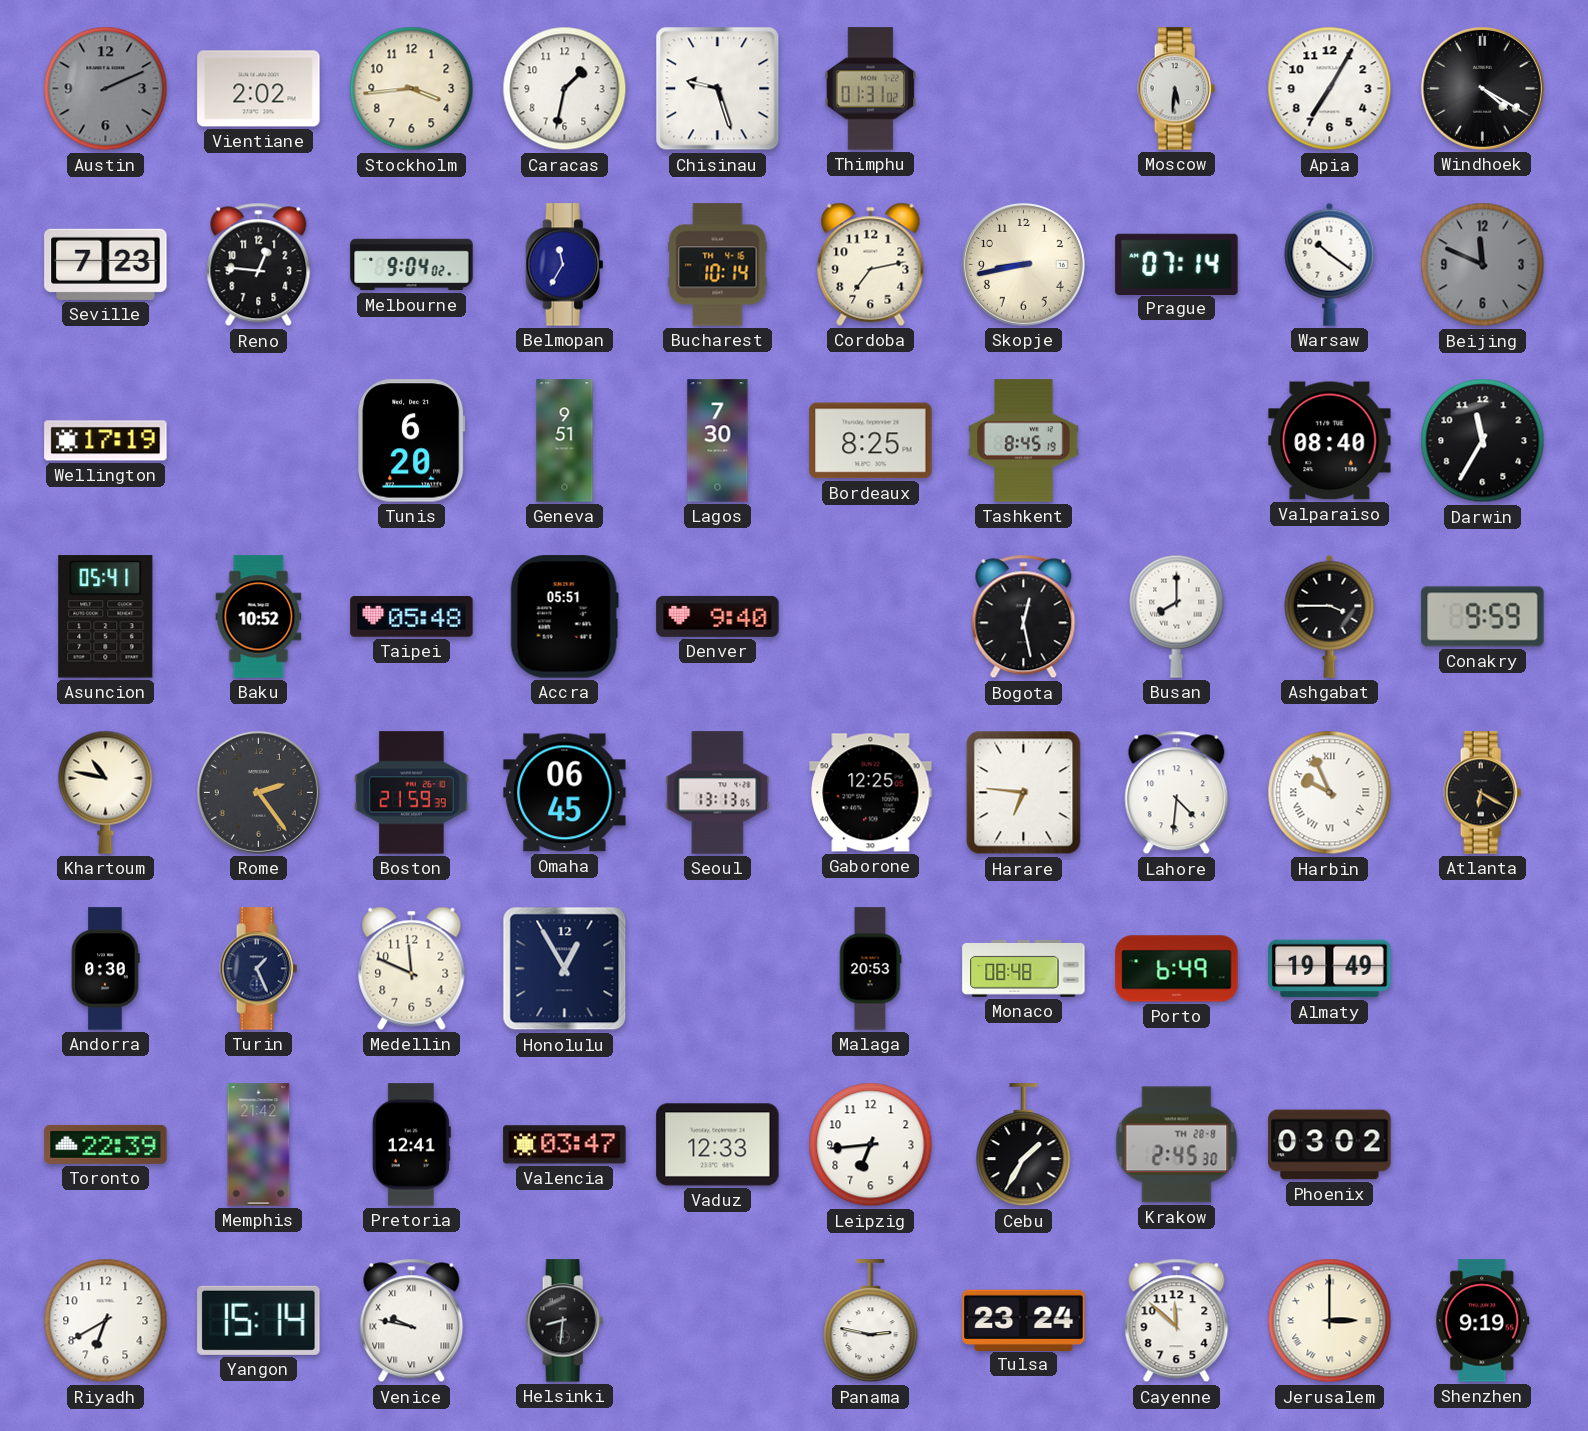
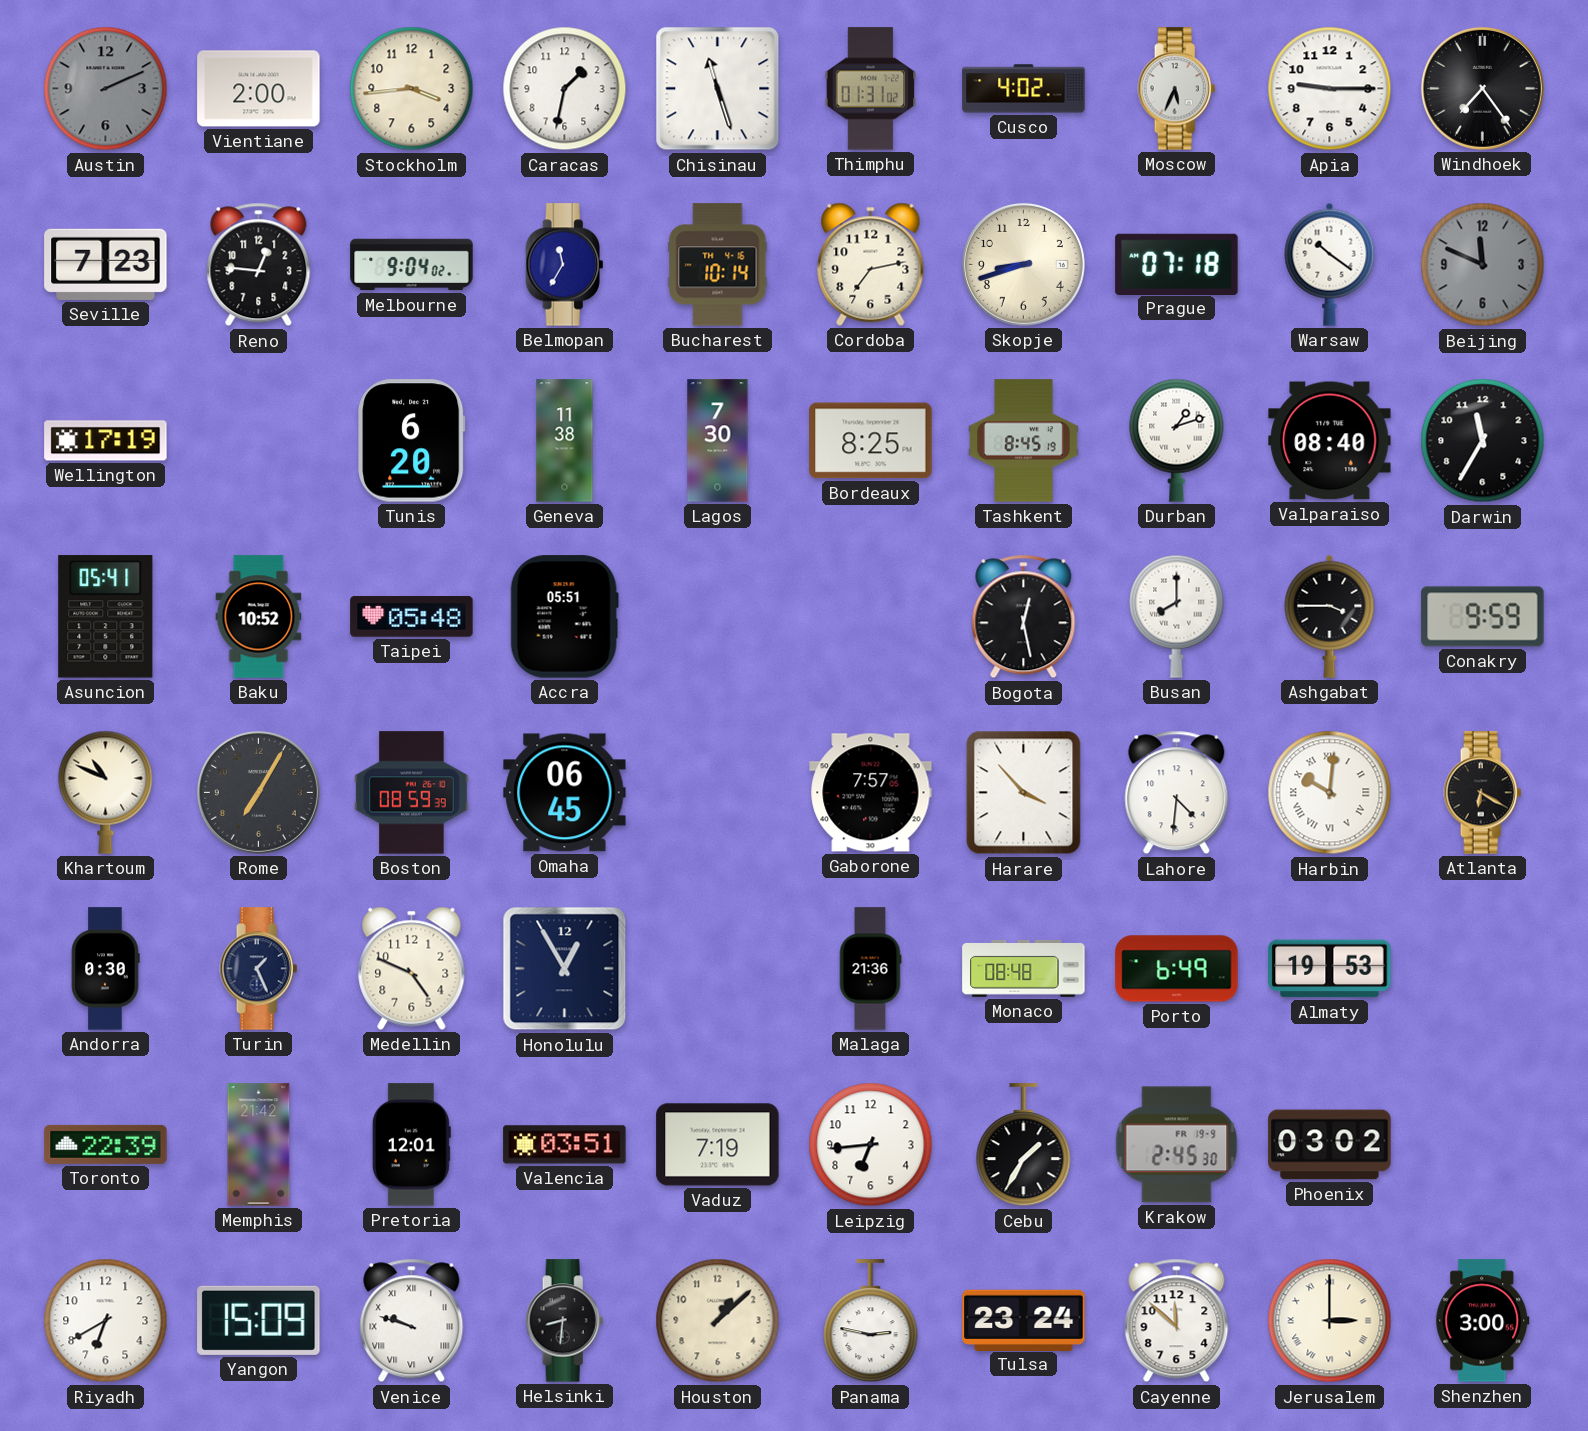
Vientiane: 2:02 -> 2:00 (259, 89)
Chisinau: 9:27 -> 11:27 (718, 89)
Cusco: none -> 4:02 (1024, 89)
Moscow: 5:31 -> 5:34 (1177, 89)
Apia: 7:05 -> 9:15 (1330, 89)
Windhoek: 4:20 -> 7:24 (1482, 88)
Skopje: 8:43 -> 8:42 (1023, 264)
Prague: 07:14 -> 07:18 (1177, 264)
Geneva: 9:51 -> 11:38 (565, 441)
Durban: none -> 1:12 (1177, 440)
Denver: 9:40 -> none (718, 616)
Khartoum: 10:47 -> 10:49 (106, 792)
Rome: 2:24 -> 7:05 (258, 792)
Boston: 21:59 -> 08:59 (412, 793)
Seoul: 13:13 -> none (718, 793)
Gaborone: 12:25 -> 7:57 (871, 793)
Harare: 6:46 -> 3:53 (1024, 793)
Harbin: 9:56 -> 10:01 (1330, 793)
Medellin: 11:49 -> 4:49 (412, 968)
Malaga: 20:53 -> 21:36 (870, 969)
Almaty: 19:49 -> 19:53 (1330, 969)
Pretoria: 12:41 -> 12:01 (411, 1145)
Valencia: 03:47 -> 03:51 (565, 1145)
Vaduz: 12:33 -> 7:19 (718, 1145)
Krakow date: TH 28-8 -> FR 19-9 (1177, 1145)
Yangon: 15:14 -> 15:09 (259, 1320)
Venice: 9:47 -> 9:48 (412, 1321)
Houston: none -> 1:08 (718, 1321)
Shenzhen: 9:19 -> 3:00 (1483, 1321)
